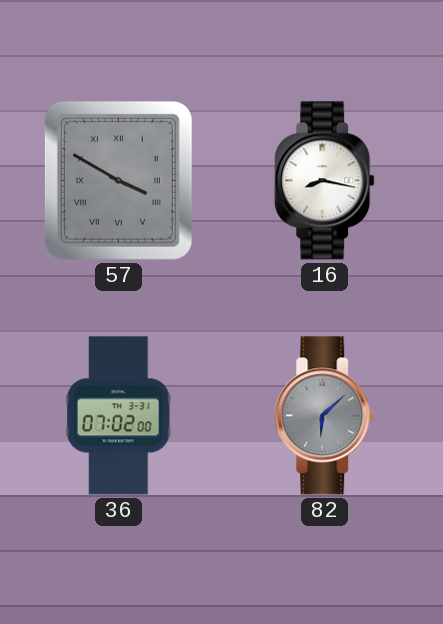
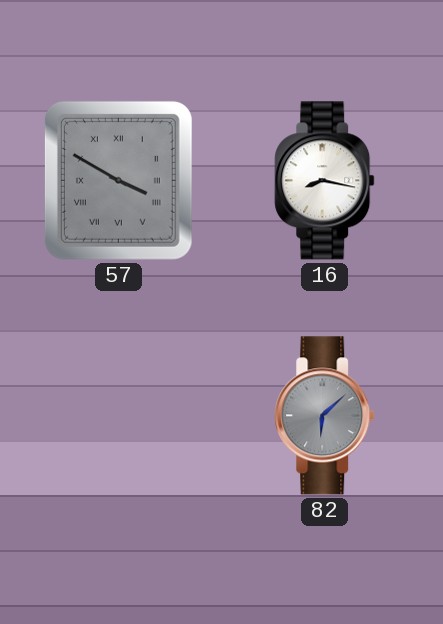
36: 07:02 -> none (118, 416)
